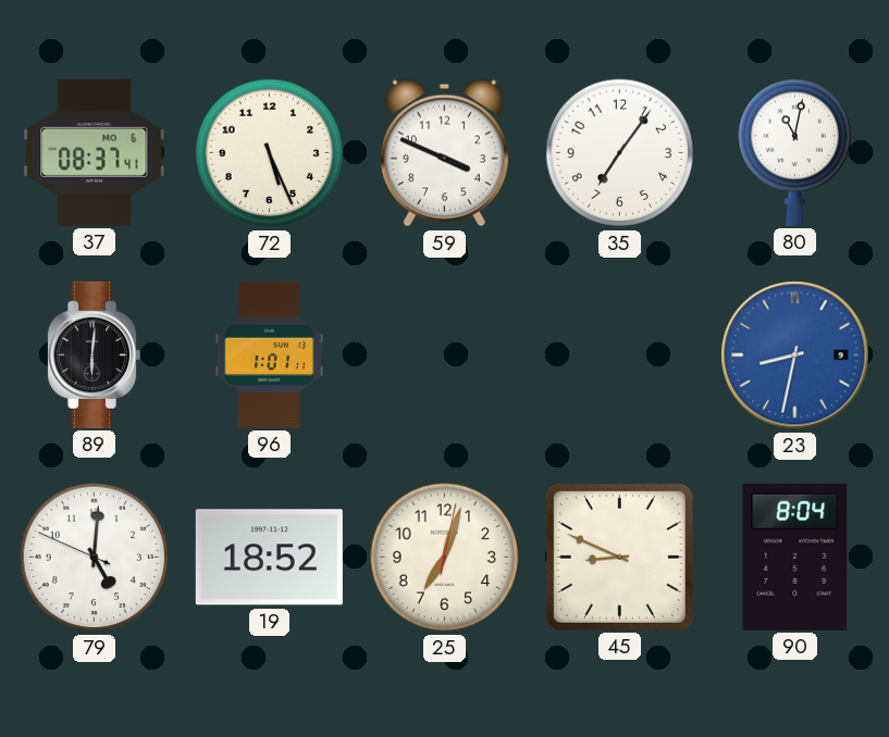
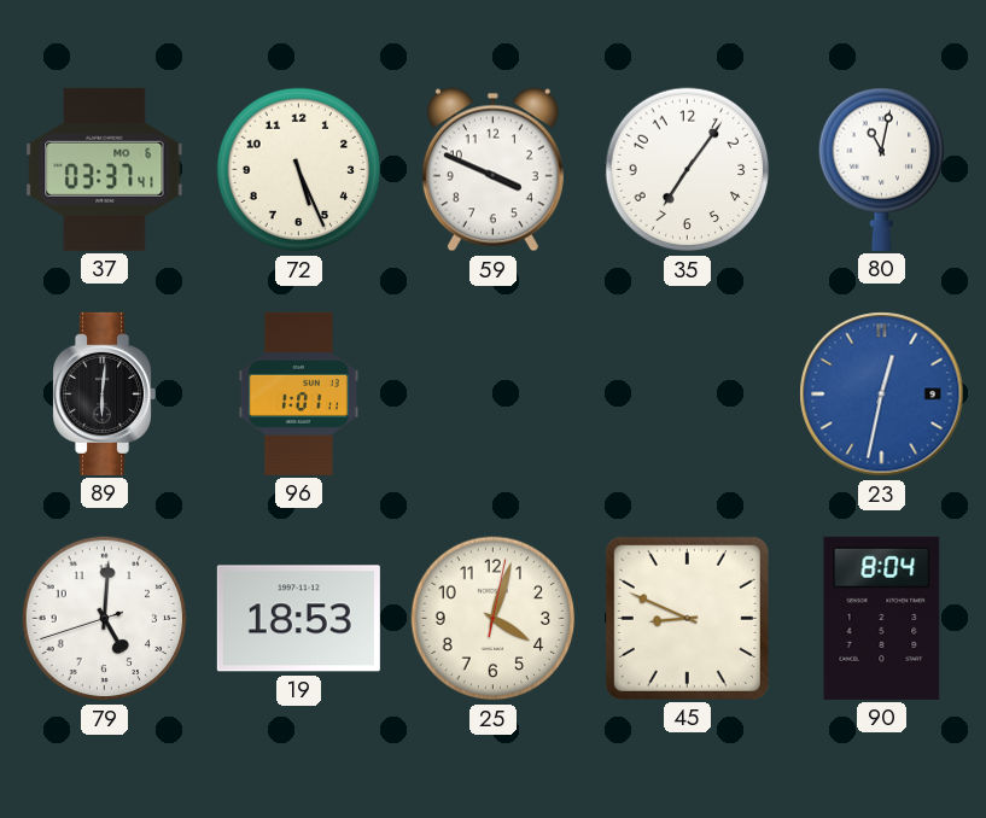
37: 08:37 -> 03:37 (105, 169)
23: 8:32 -> 12:32 (882, 395)
79: 5:00:49 -> 5:00:42 (105, 619)
19: 18:52 -> 18:53 (298, 619)
25: 7:03 -> 4:03 (494, 619)
